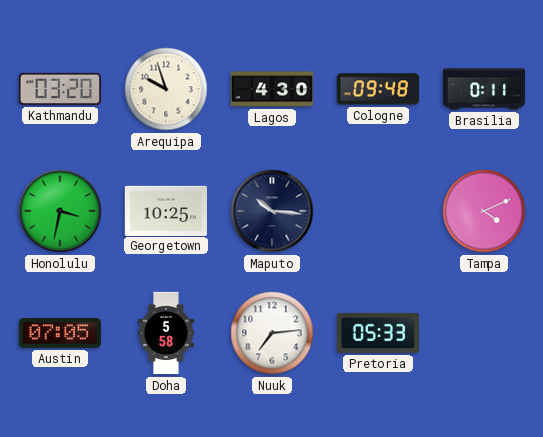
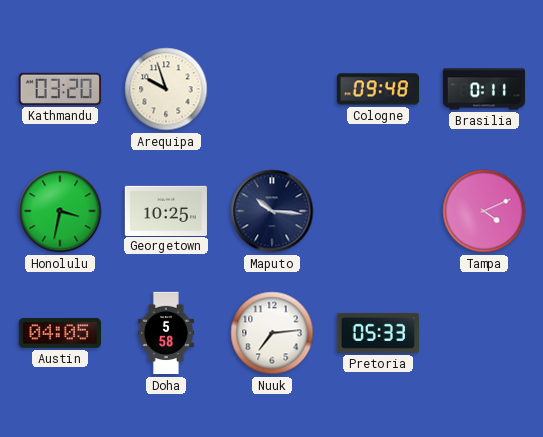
Lagos: 4:30 -> none (271, 89)
Austin: 07:05 -> 04:05 (60, 333)
